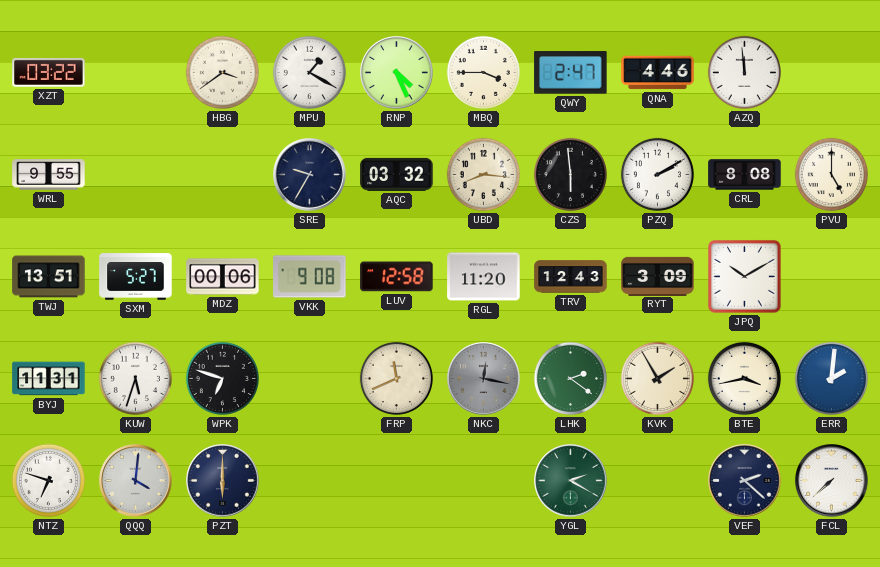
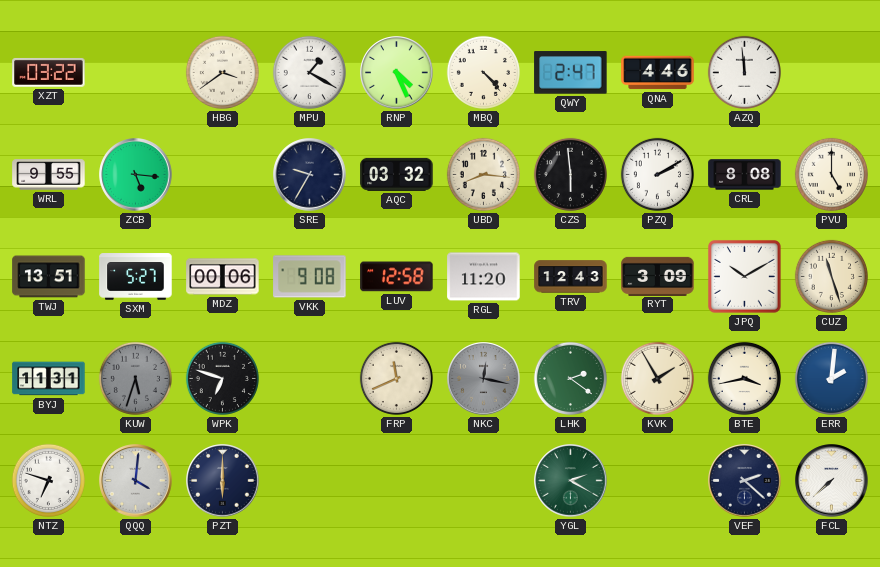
MBQ: 3:45 -> 4:23 (483, 72)
ZCB: none -> 5:16 (136, 175)
CUZ: none -> 11:27 (831, 276)
KUW dial: white -> grey (135, 378)
